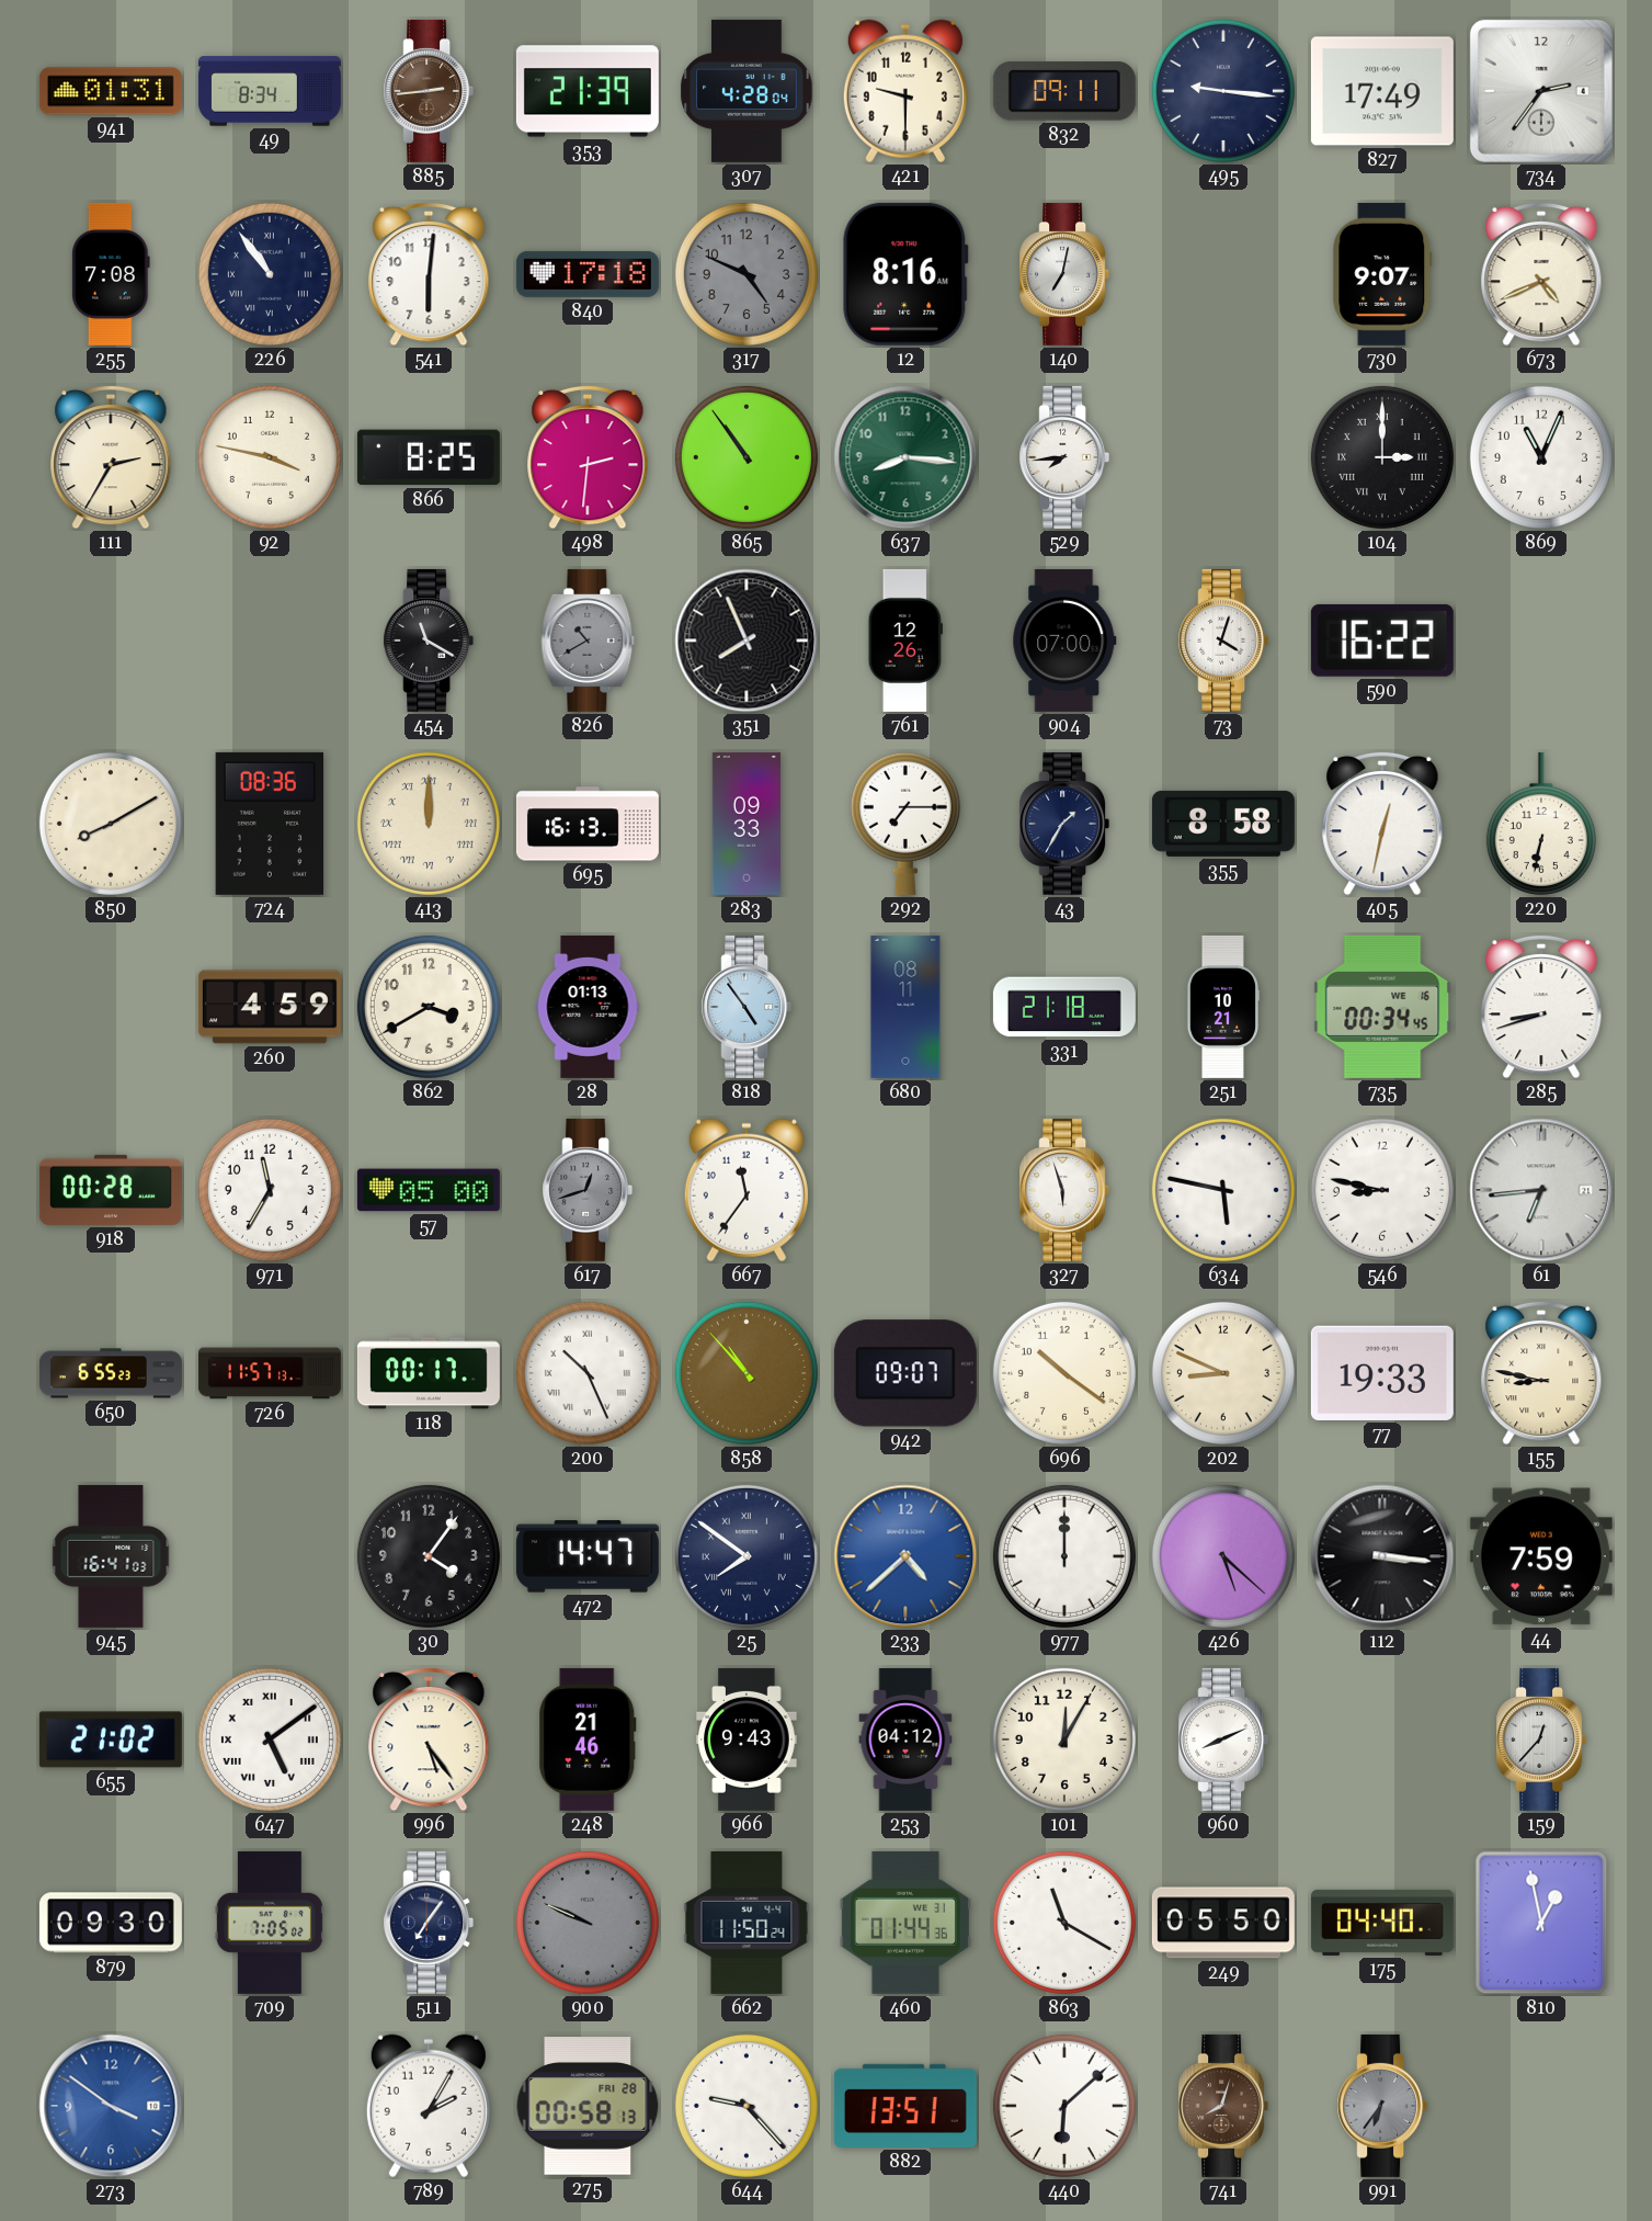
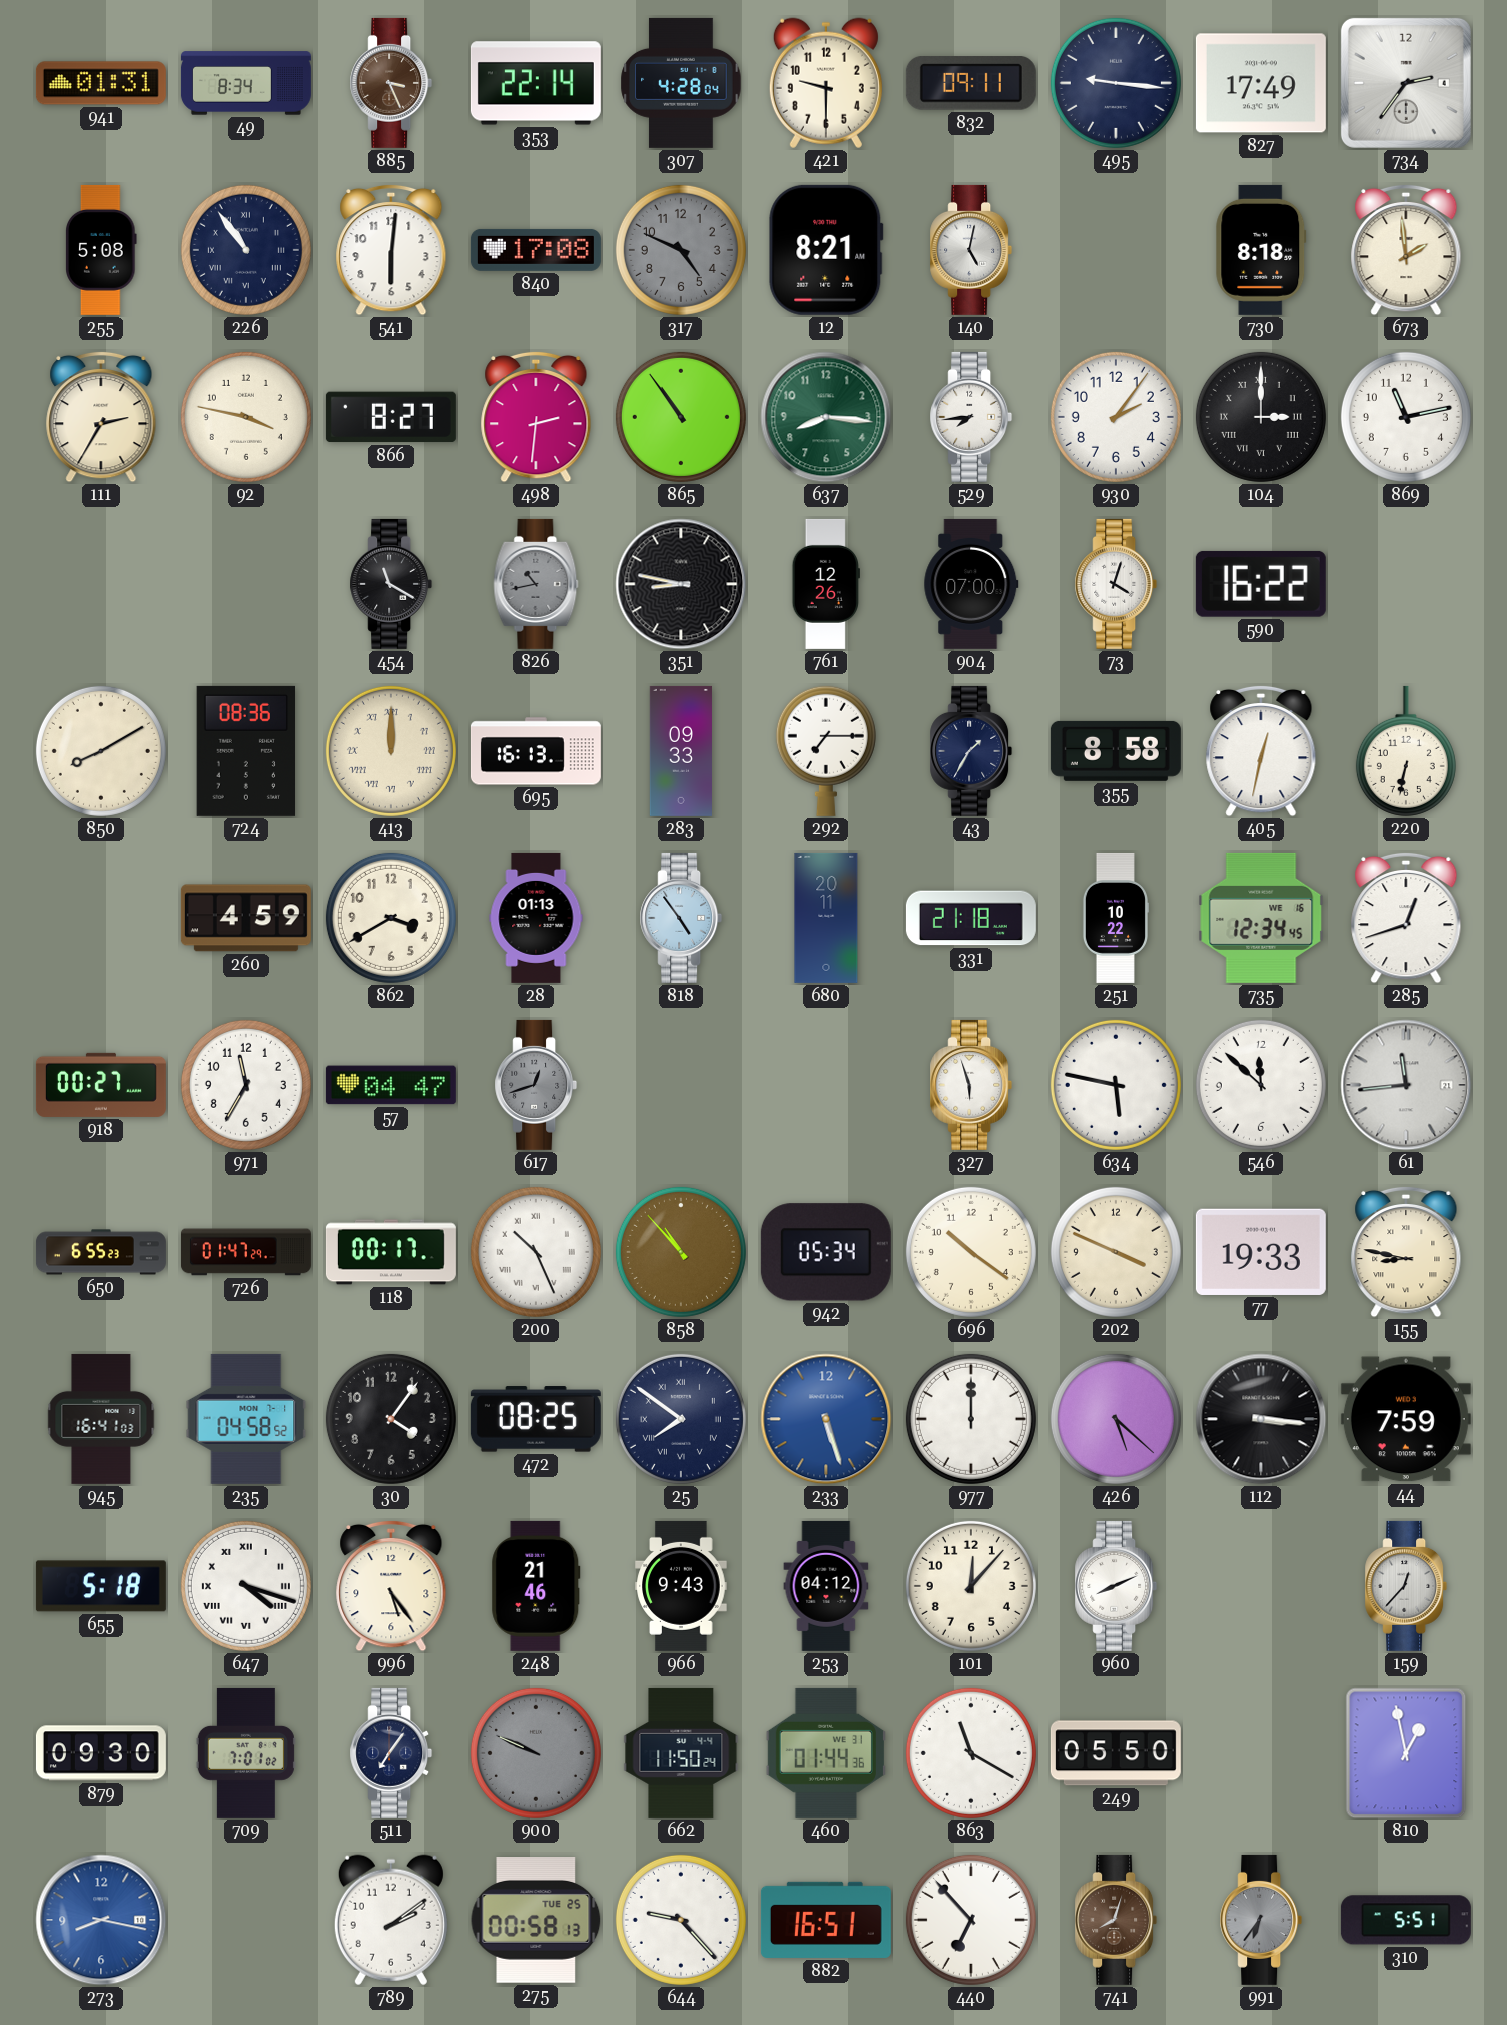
885: 2:44 -> 3:26 (391, 83)
353: 21:39 -> 22:14 (536, 83)
255: 7:08 -> 5:08 (101, 250)
840: 17:18 -> 17:08 (536, 250)
12: 8:16 -> 8:21 (826, 250)
140: 7:02 -> 5:02 (971, 250)
730: 9:07 -> 8:18 (1261, 250)
673: 4:41 -> 1:59 (1406, 250)
866: 8:25 -> 8:27 (391, 417)
930: none -> 2:06 (1116, 417)
869: 11:04 -> 11:13 (1406, 417)
826: 10:40 -> 10:43 (536, 584)
351: 7:56 -> 8:47 (681, 584)
680: 08:11 -> 20:11 (826, 918)
251: 10:21 -> 10:22 (1115, 918)
735: 00:34 -> 12:34 (1261, 918)
285: 8:42 -> 12:42 (1406, 918)
918: 00:28 -> 00:27 (101, 1085)
57: 05:00 -> 04:47 (391, 1085)
667: 11:36 -> none (747, 1190)
546: 8:47 -> 11:52 (1261, 1085)
61: 6:44 -> 11:44 (1406, 1085)
726: 11:57 -> 01:47 (246, 1252)
942: 09:07 -> 05:34 (826, 1252)
202: 8:49 -> 3:49 (1116, 1252)
235: none -> 04:58 (246, 1419)
472: 14:47 -> 08:25 (536, 1419)
233: 4:38 -> 5:27 (826, 1419)
655: 21:02 -> 5:18 (101, 1586)
647: 5:09 -> 4:18 (246, 1586)
101: 12:05 -> 12:07 (971, 1586)
709: 7:05 -> 7:01 (246, 1753)
175: 04:40 -> none (1382, 1923)
273: 3:51 -> 8:17 (101, 1920)
789: 2:05 -> 2:09 (391, 1920)
275 date: FRI 28 -> TUE 25 (536, 1921)
882: 13:51 -> 16:51 (826, 1920)
440: 6:08 -> 6:53 (971, 1920)
310: none -> 5:51 (1406, 1920)
